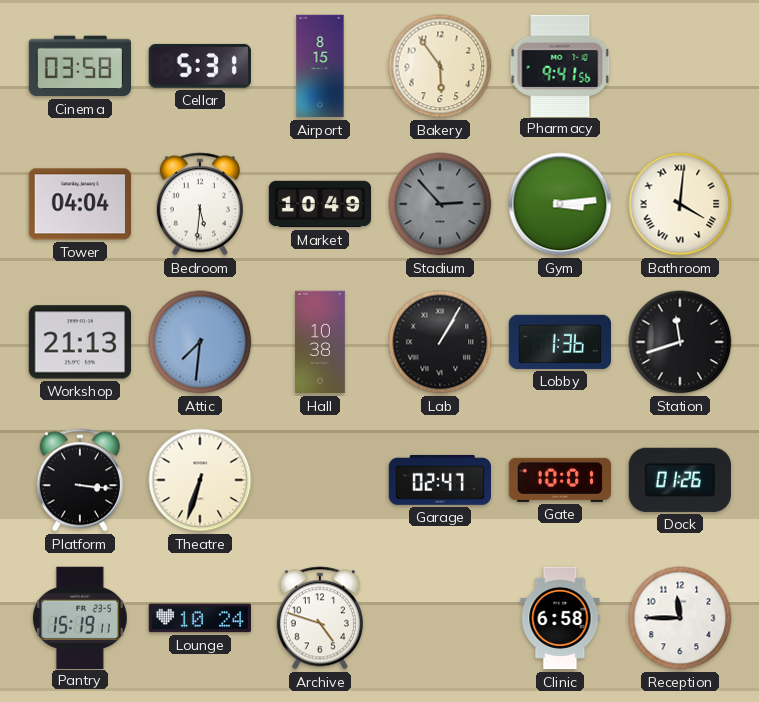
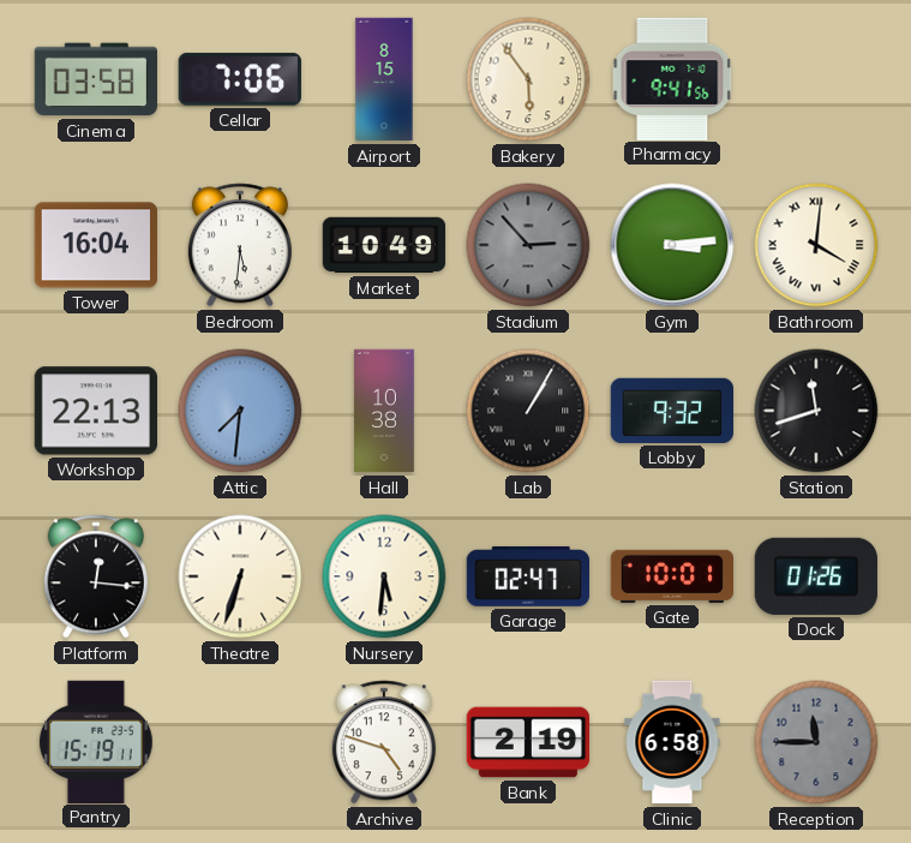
Cellar: 5:31 -> 7:06 (240, 79)
Tower: 04:04 -> 16:04 (95, 245)
Workshop: 21:13 -> 22:13 (95, 411)
Lobby: 1:36 -> 9:32 (671, 411)
Platform: 3:16 -> 12:16 (96, 576)
Nursery: none -> 5:31 (384, 576)
Lounge: 10:24 -> none (199, 618)
Bank: none -> 2:19 (528, 742)
Reception dial: white -> grey (816, 742)
